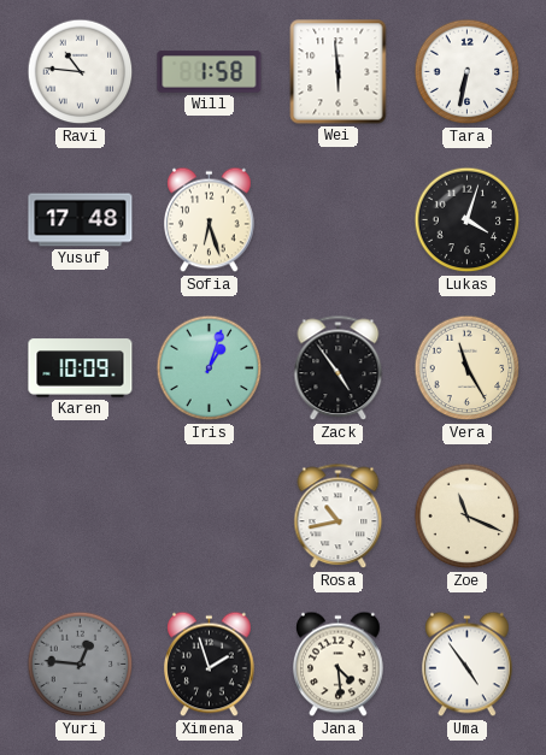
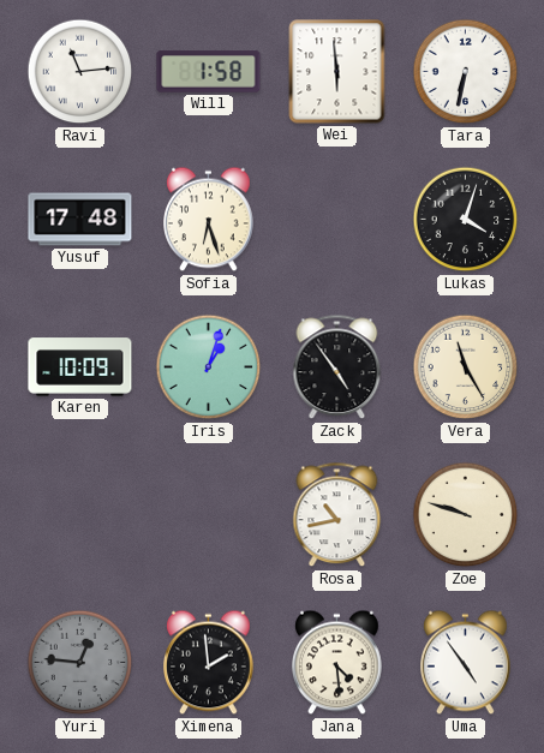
Ravi: 10:46 -> 11:14 (80, 72)
Zoe: 11:19 -> 9:48 (466, 515)
Ximena: 1:57 -> 1:59 (209, 663)
